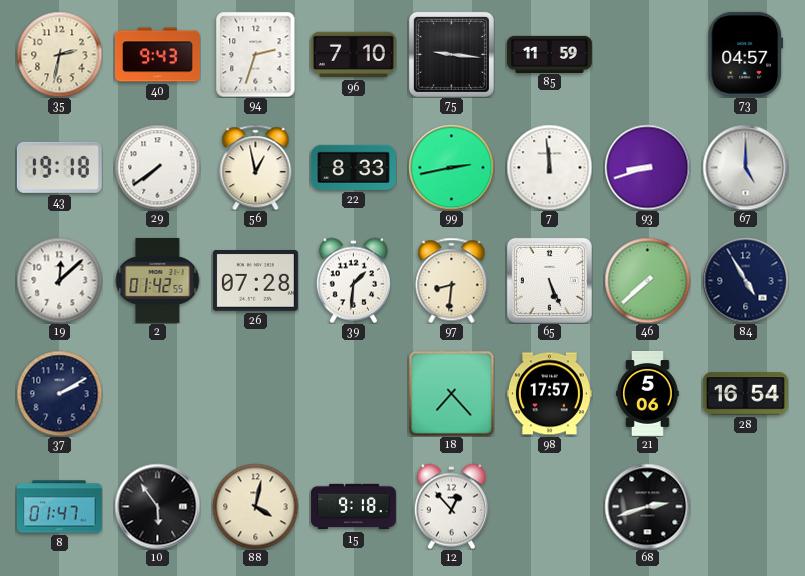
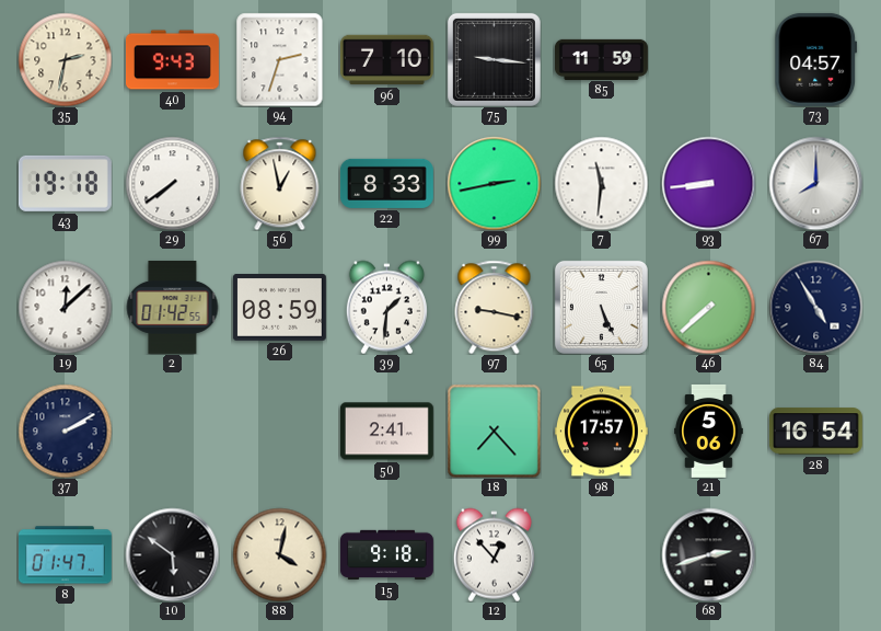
7: 11:59 -> 11:31 (601, 183)
93: 8:42 -> 8:44 (708, 183)
67: 5:00 -> 8:00 (815, 183)
26: 07:28 -> 08:59 (279, 308)
97: 8:31 -> 9:17 (495, 307)
50: none -> 2:41 (386, 432)
10: 5:54 -> 5:51 (172, 554)
